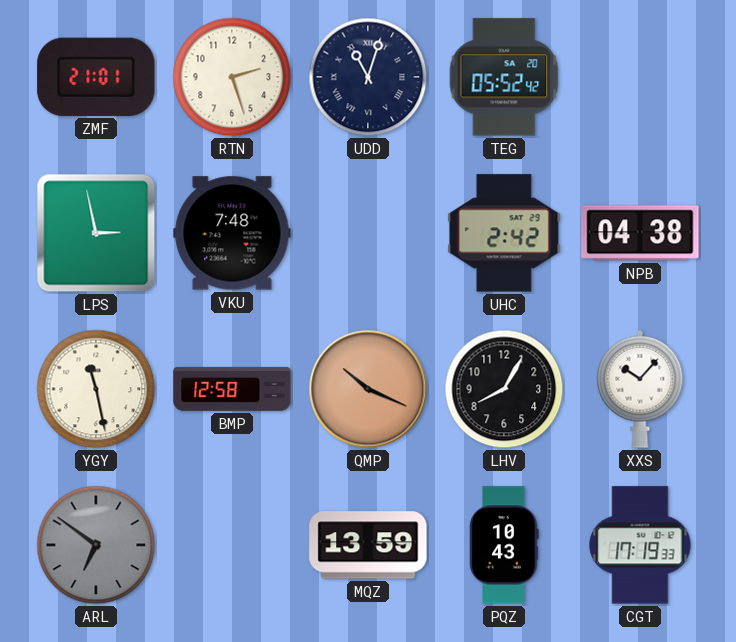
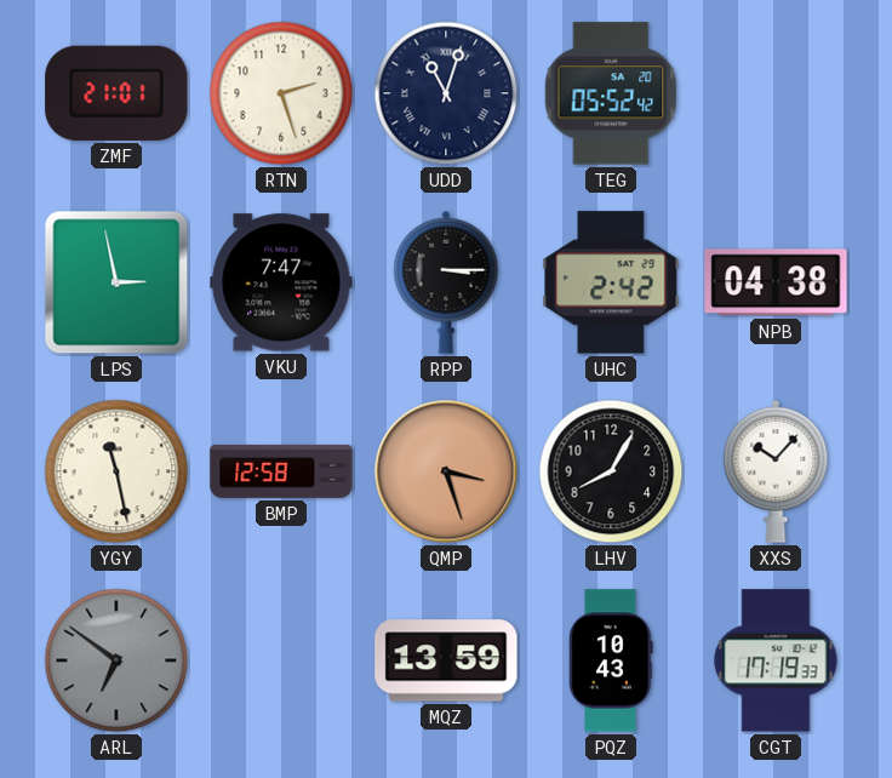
VKU: 7:48 -> 7:47 (281, 282)
RPP: none -> 3:15 (446, 282)
QMP: 10:19 -> 3:27 (446, 471)
